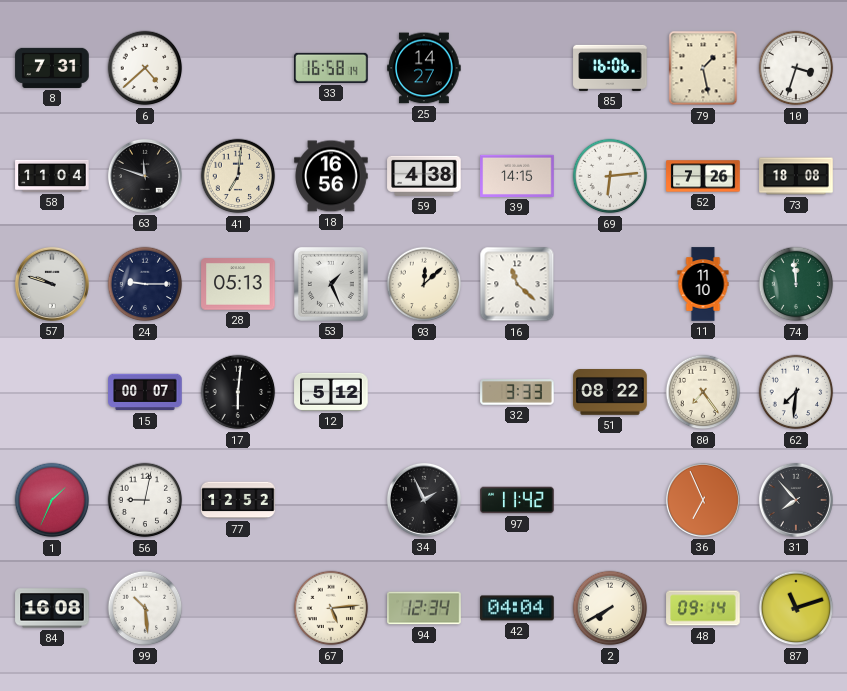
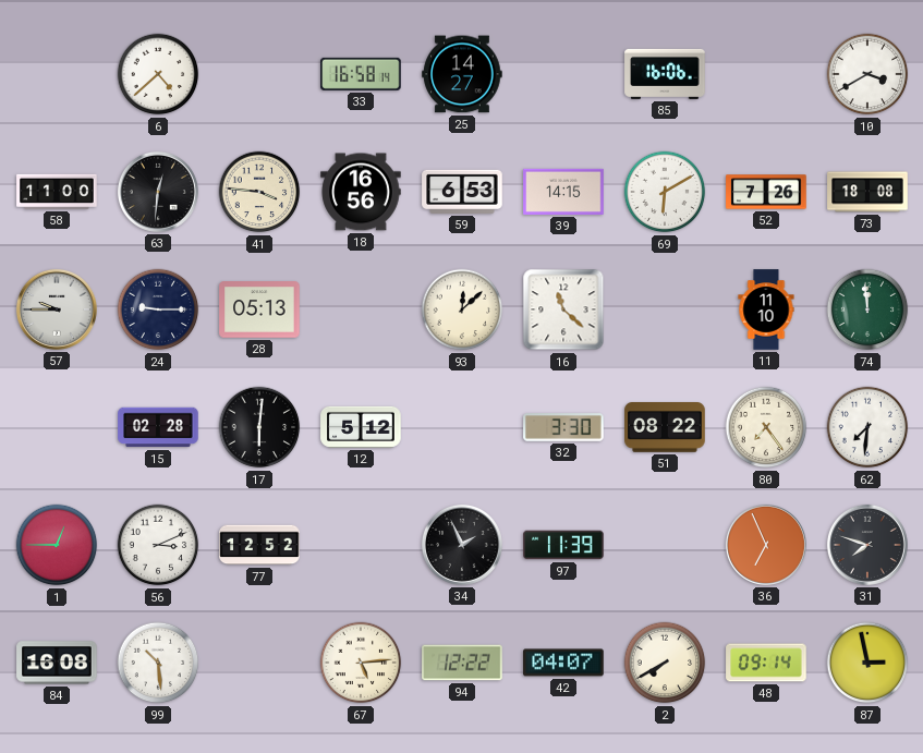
8: 7:31 -> none (52, 68)
79: 1:28 -> none (703, 68)
10: 3:33 -> 3:40 (867, 74)
58: 11:04 -> 11:00 (57, 192)
63: 11:48 -> 12:31 (158, 192)
41: 7:01 -> 3:46 (259, 192)
59: 4:38 -> 6:53 (462, 192)
69: 6:14 -> 6:10 (665, 192)
57: 9:48 -> 9:45 (57, 309)
53: 1:26 -> none (331, 284)
15: 00:07 -> 02:28 (158, 427)
32: 3:33 -> 3:30 (563, 427)
1: 1:34 -> 12:45 (57, 545)
56: 9:02 -> 3:11 (158, 545)
97: 11:42 -> 11:39 (563, 545)
31: 7:53 -> 7:48 (867, 545)
94: 12:34 -> 12:22 (462, 663)
42: 04:04 -> 04:07 (563, 663)
87: 11:12 -> 2:58 (867, 663)
